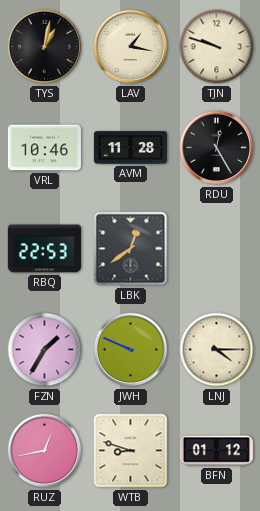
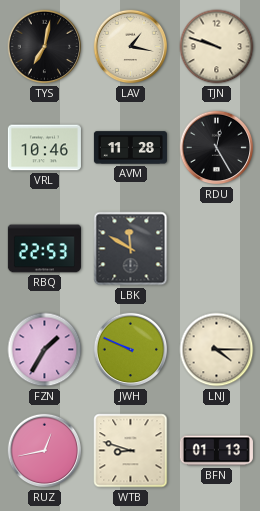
TYS: 1:02 -> 7:02 (45, 47)
LBK: 12:39 -> 11:50 (131, 249)
BFN: 01:12 -> 01:13 (216, 451)
